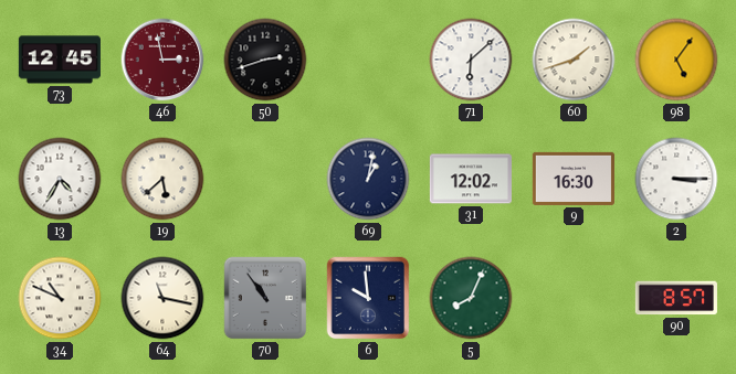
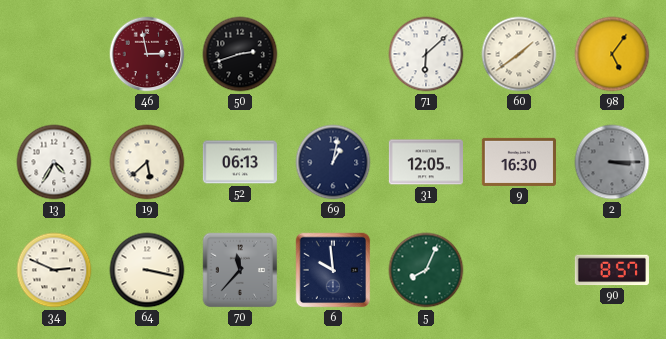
73: 12:45 -> none (59, 60)
60: 1:42 -> 1:39 (519, 54)
52: none -> 06:13 (240, 162)
31: 12:02 -> 12:05 (426, 162)
2 dial: white -> grey (612, 162)
34: 10:49 -> 2:49 (54, 270)
64: 11:17 -> 3:17 (147, 270)
70: 10:54 -> 11:37 (240, 270)
